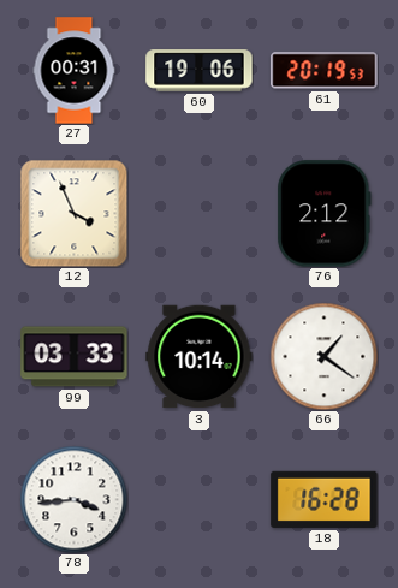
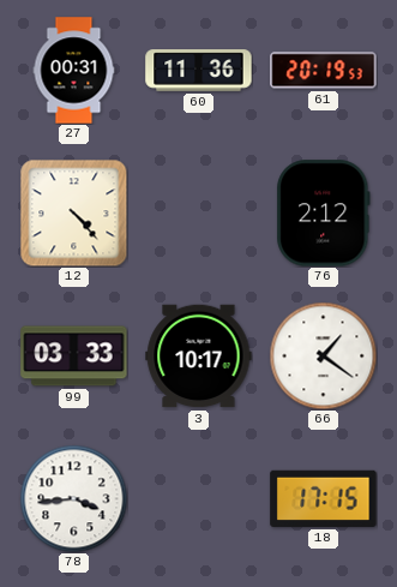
60: 19:06 -> 11:36 (199, 71)
12: 3:56 -> 4:23 (73, 212)
3: 10:14 -> 10:17 (199, 357)
18: 16:28 -> 17:15 (324, 498)
